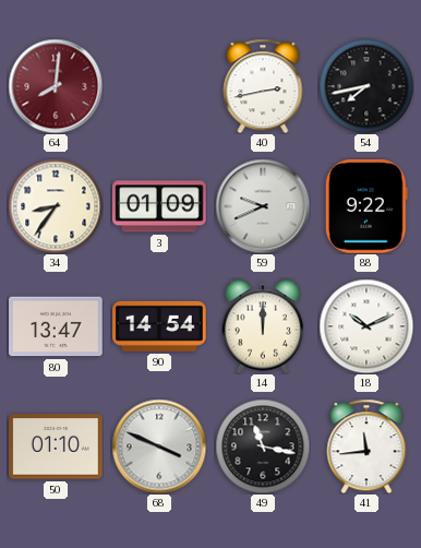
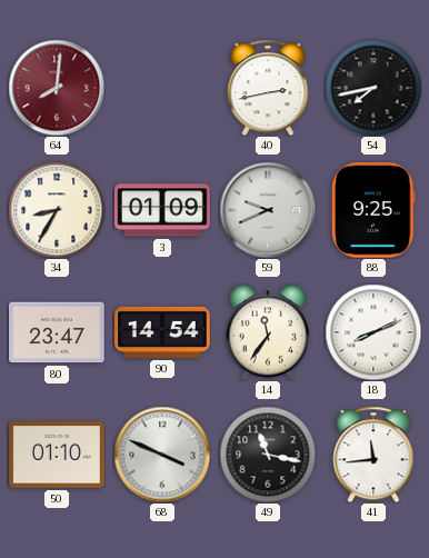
34: 8:36 -> 8:35 (57, 210)
88: 9:22 -> 9:25 (373, 211)
80: 13:47 -> 23:47 (57, 332)
14: 12:00 -> 11:36 (267, 332)
18: 10:11 -> 8:11 (373, 332)
